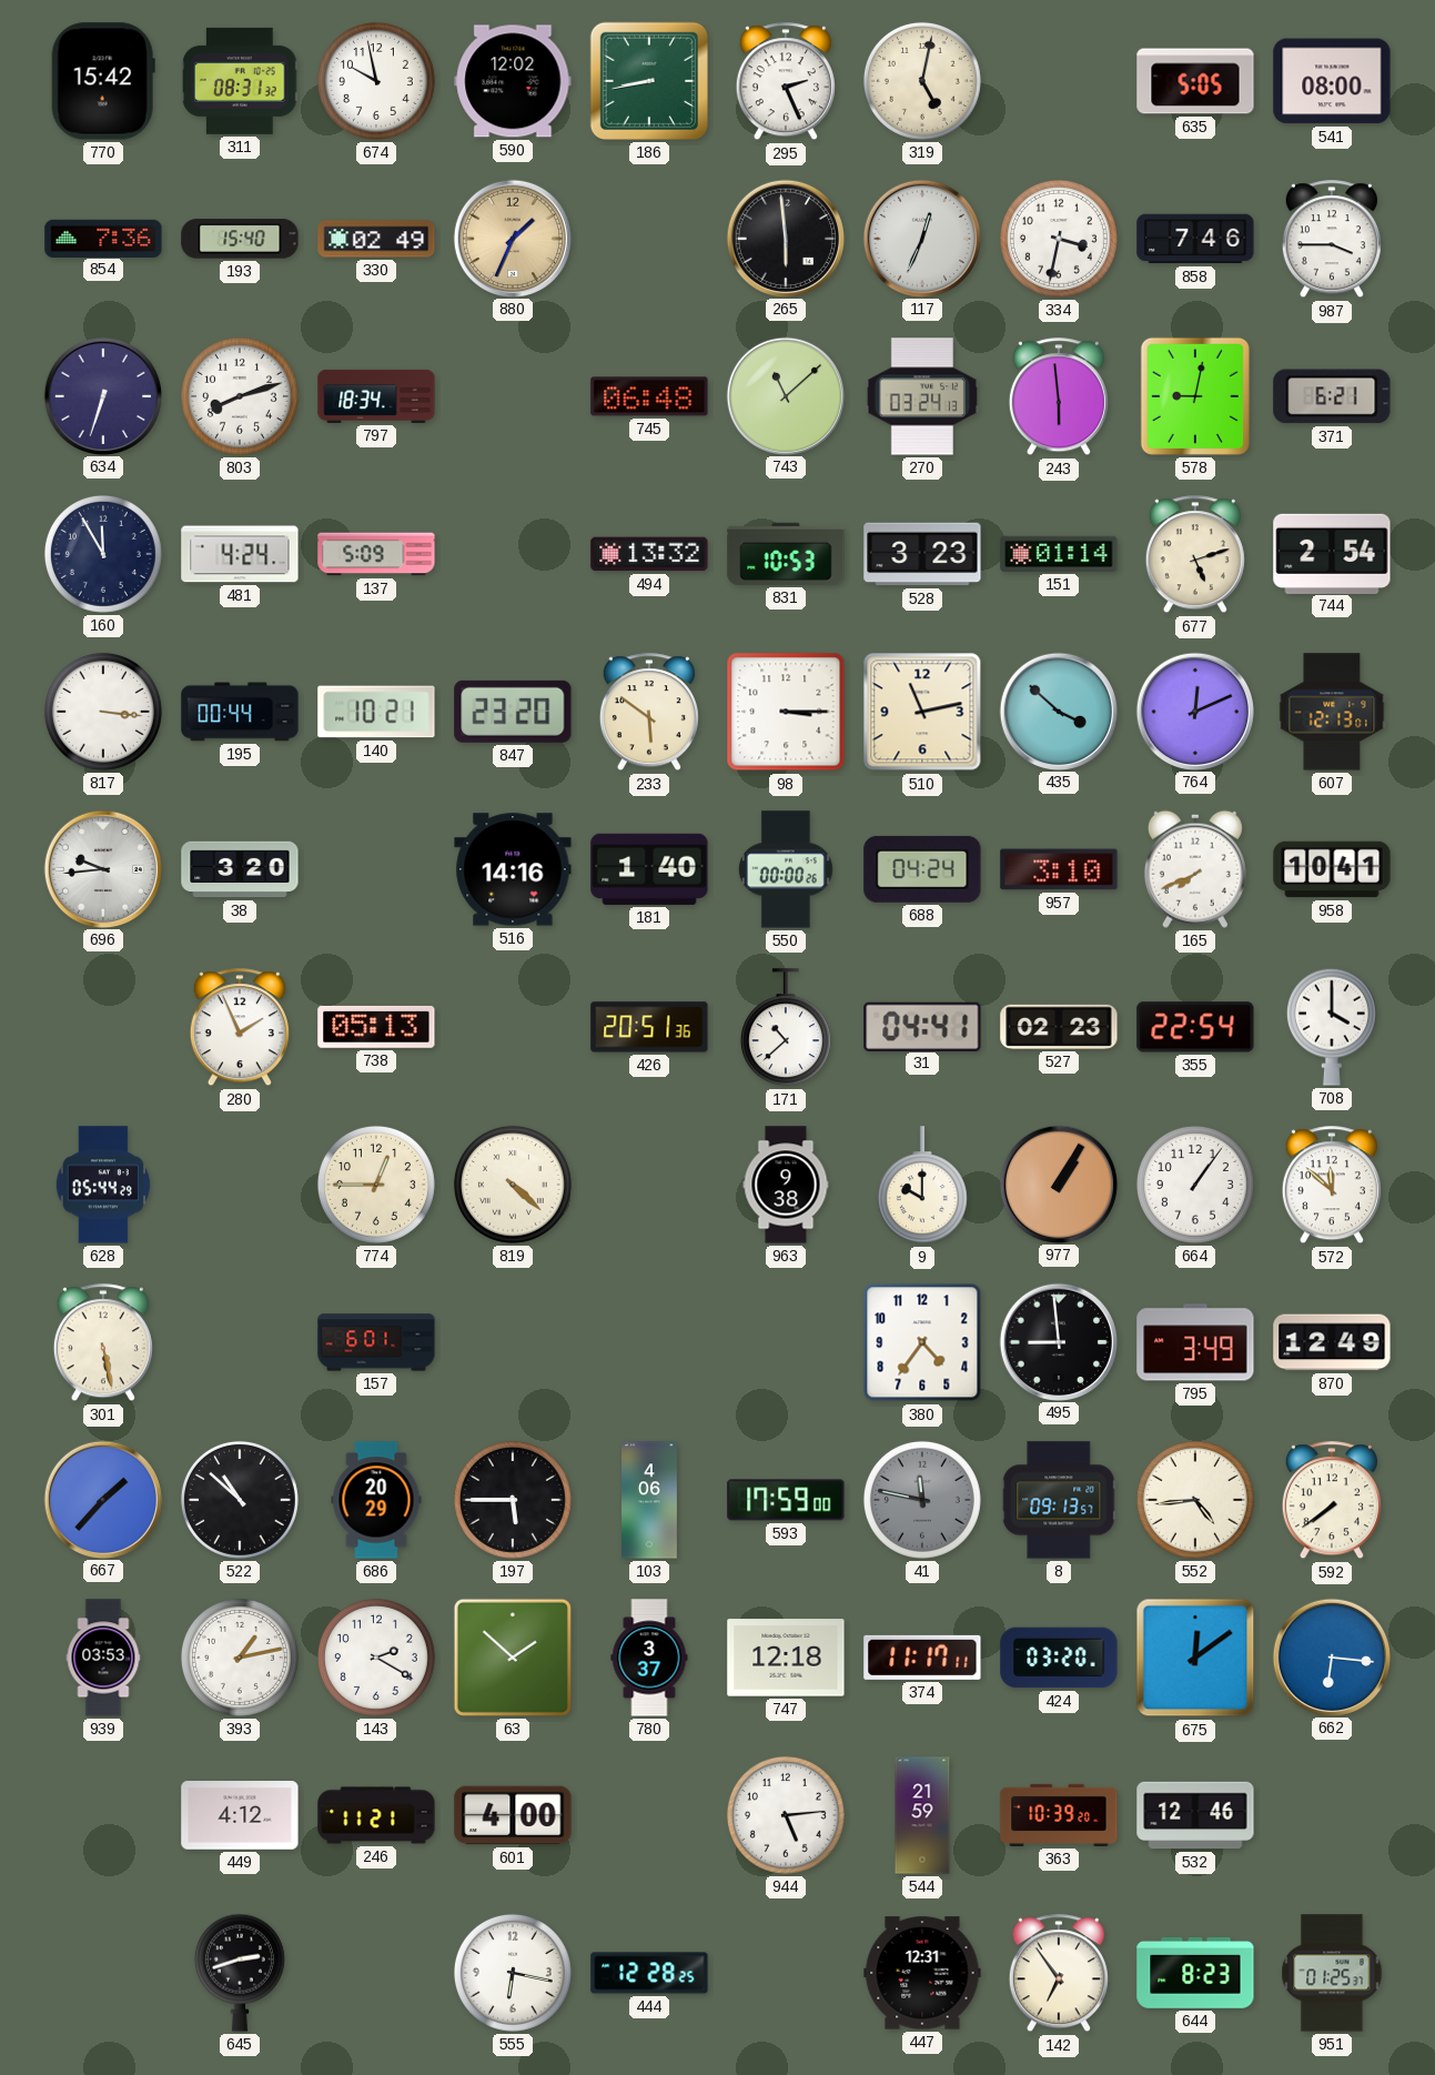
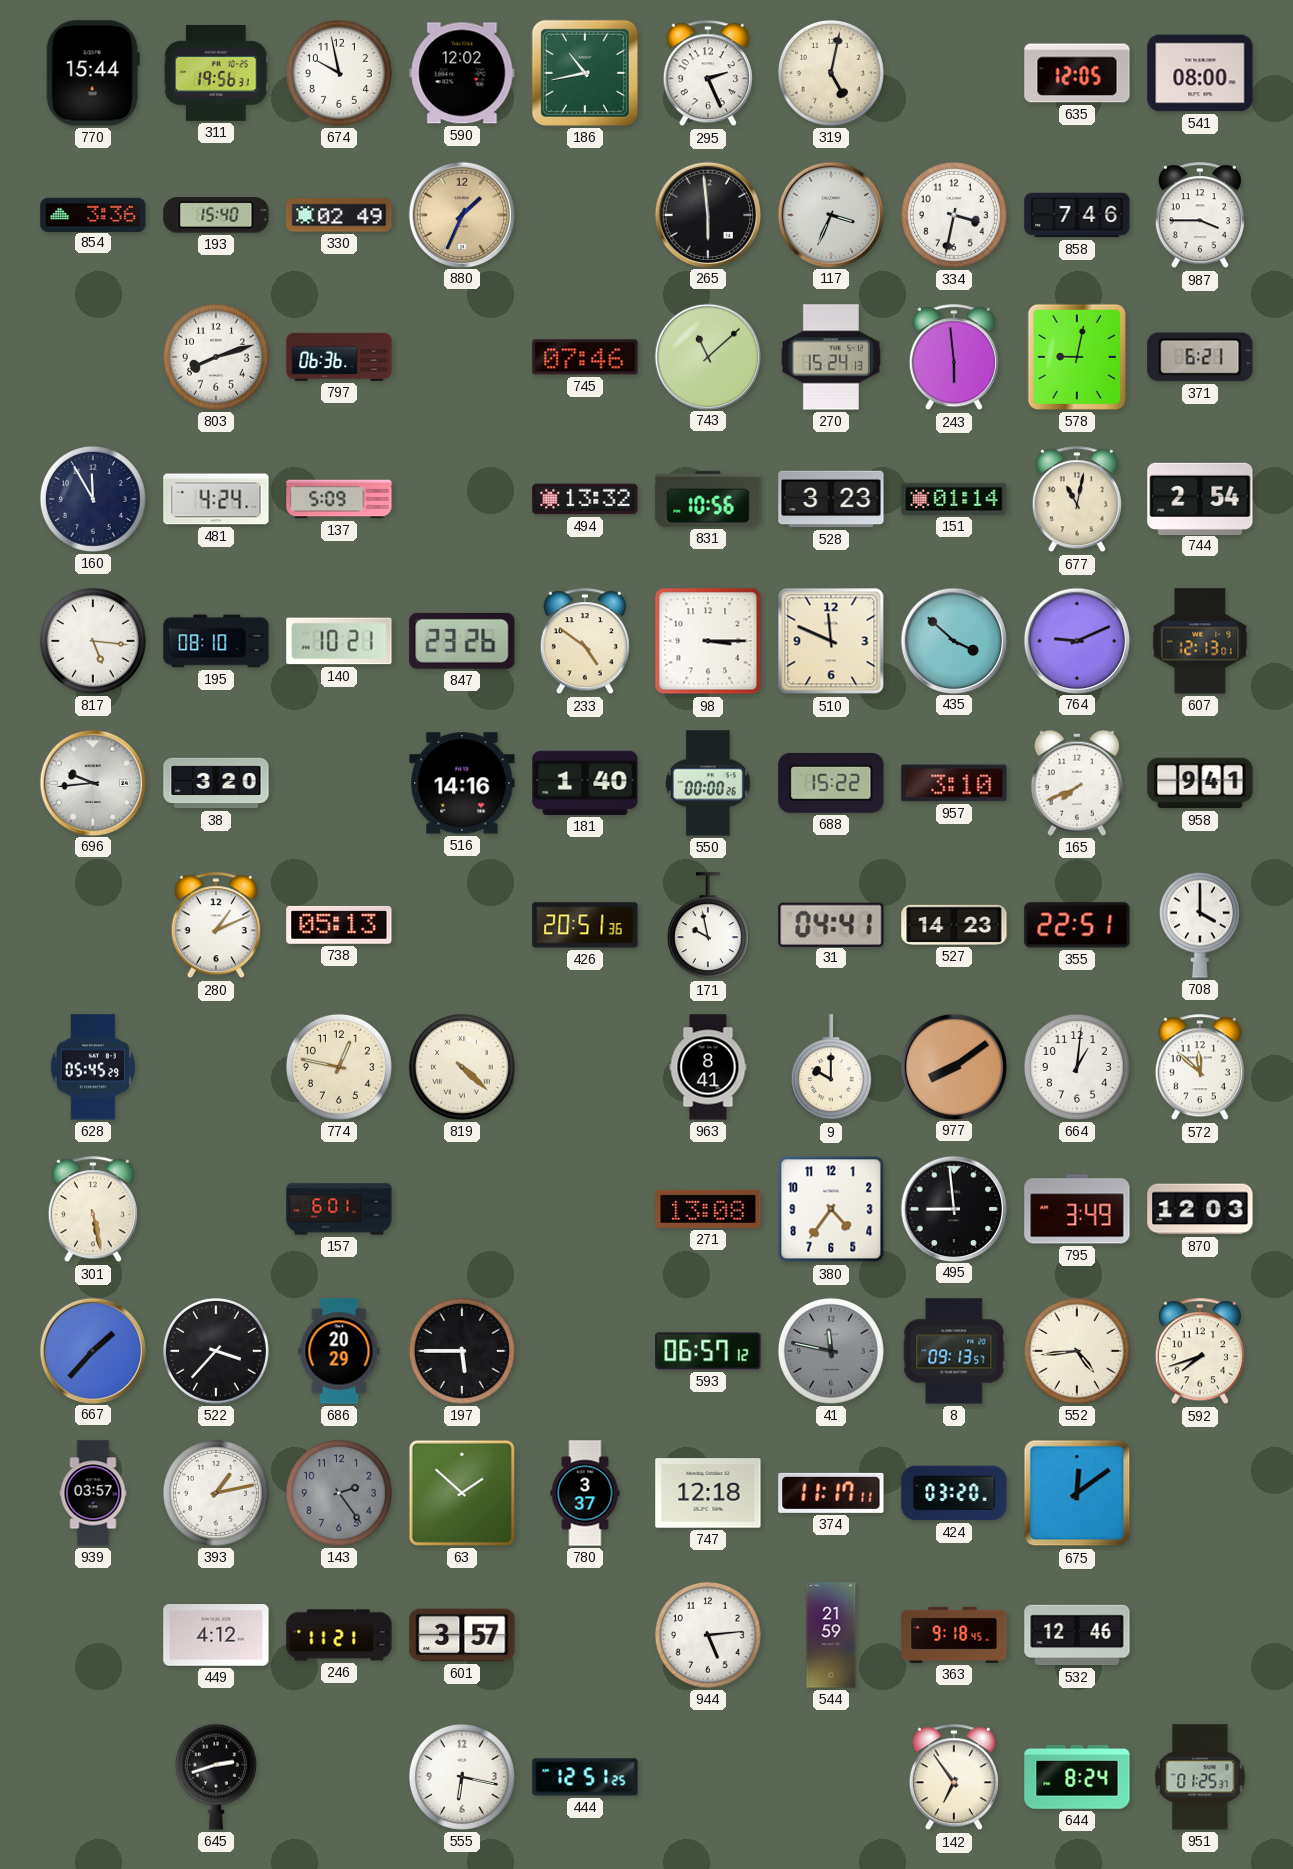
770: 15:42 -> 15:44 (93, 73)
311: 08:31 -> 19:56 (216, 73)
186: 8:43 -> 10:43 (585, 73)
635: 5:05 -> 12:05 (1077, 73)
854: 7:36 -> 3:36 (93, 214)
117: 12:34 -> 3:34 (830, 214)
634: 6:33 -> none (102, 395)
797: 18:34 -> 06:36 (339, 357)
745: 06:48 -> 07:46 (585, 357)
270: 03:24 -> 15:24 (831, 357)
831: 10:53 -> 10:56 (708, 499)
677: 5:12 -> 11:02 (1077, 500)
817: 3:16 -> 5:16 (93, 641)
195: 00:44 -> 08:10 (216, 641)
847: 23:20 -> 23:26 (462, 641)
233: 5:51 -> 4:51 (585, 642)
510: 11:13 -> 11:49 (831, 641)
764: 12:11 -> 9:11 (1076, 640)
688: 04:24 -> 15:22 (831, 783)
958: 10:41 -> 9:41 (1200, 783)
280: 1:56 -> 1:11 (216, 926)
171: 10:38 -> 9:58 (708, 926)
527: 02:23 -> 14:23 (954, 925)
355: 22:54 -> 22:51 (1077, 925)
628: 05:44 -> 05:45 (93, 1067)
774: 12:45 -> 12:47 (339, 1067)
963: 9:38 -> 8:41 (708, 1067)
977: 1:05 -> 8:09 (953, 1066)
664: 1:06 -> 1:01 (1077, 1067)
271: none -> 13:08 (708, 1209)
870: 12:49 -> 12:03 (1200, 1209)
522: 10:52 -> 3:37 (216, 1351)
103: 4:06 -> none (650, 1500)
593: 17:59 -> 06:57 (708, 1351)
592: 7:39 -> 7:42 (1200, 1352)
939: 03:53 -> 03:57 (93, 1493)
143: 2:20 -> 2:24 (339, 1493)
143 dial: white -> grey (339, 1493)
662: 6:16 -> none (1331, 1656)
601: 4:00 -> 3:57 (462, 1635)
363: 10:39 -> 9:18 (954, 1635)
444: 12:28 -> 12:51 (585, 1777)
447: 12:31 -> none (922, 1973)
644: 8:23 -> 8:24 (1077, 1777)
